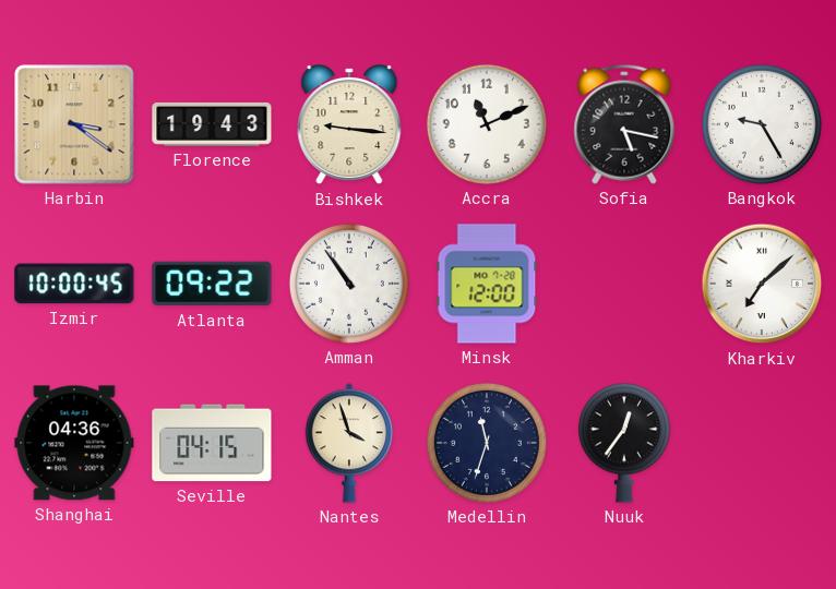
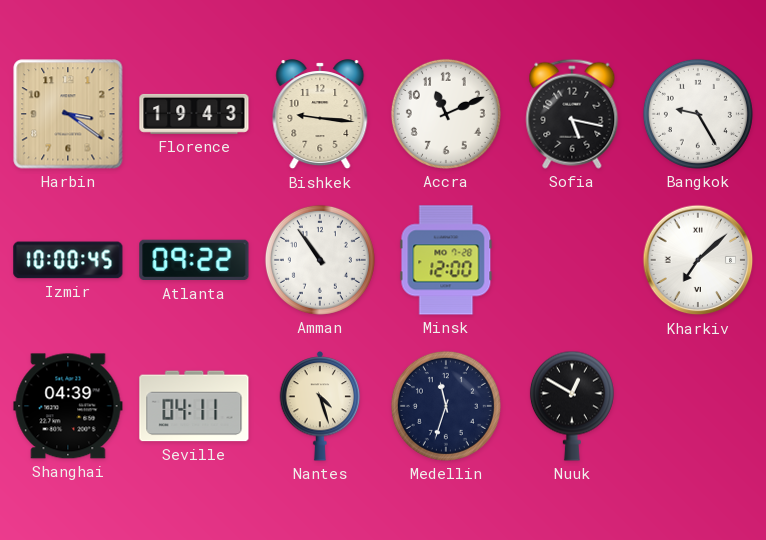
Shanghai: 04:36 -> 04:39 (68, 406)
Seville: 04:15 -> 04:11 (194, 406)
Nantes: 3:57 -> 4:27 (320, 407)
Nuuk: 12:36 -> 12:50 (572, 406)
